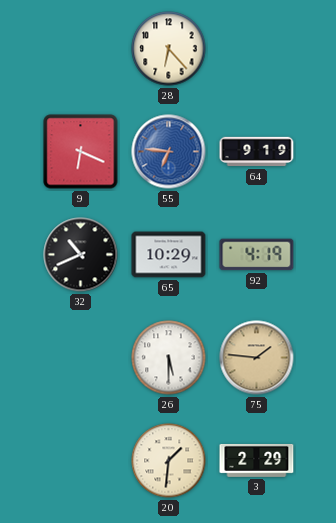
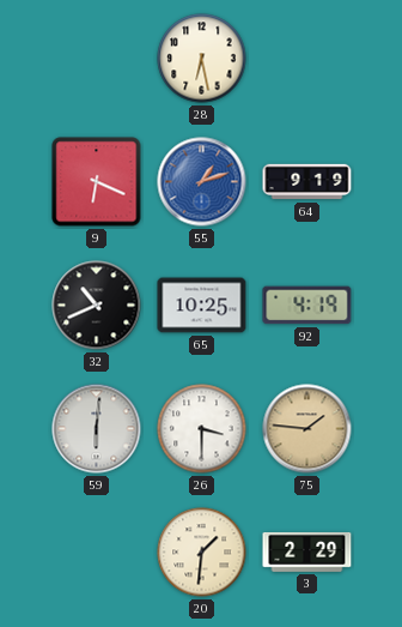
28: 6:23 -> 6:28 (202, 59)
55: 6:46 -> 1:12 (202, 182)
65: 10:29 -> 10:25 (202, 306)
59: none -> 6:01 (97, 429)
26: 5:30 -> 3:30 (202, 429)
